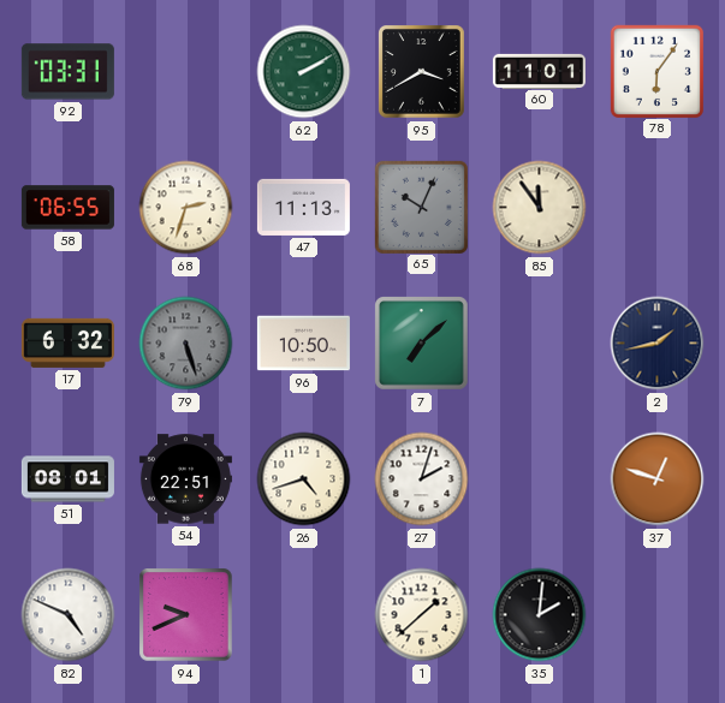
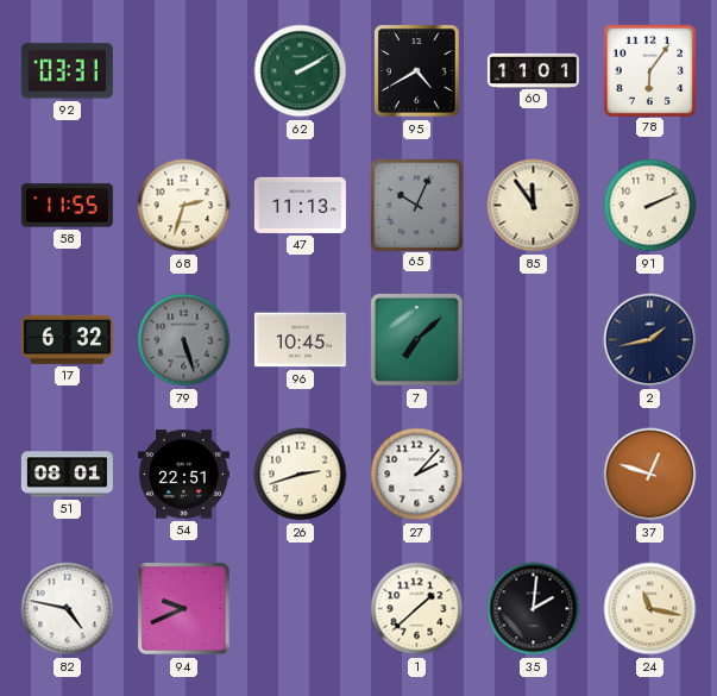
95: 3:40 -> 4:40 (417, 71)
58: 06:55 -> 11:55 (67, 206)
91: none -> 2:11 (650, 206)
96: 10:50 -> 10:45 (300, 340)
26: 4:42 -> 2:42 (301, 475)
27: 2:03 -> 2:07 (417, 475)
82: 4:49 -> 4:47 (68, 609)
24: none -> 11:17 (650, 609)
